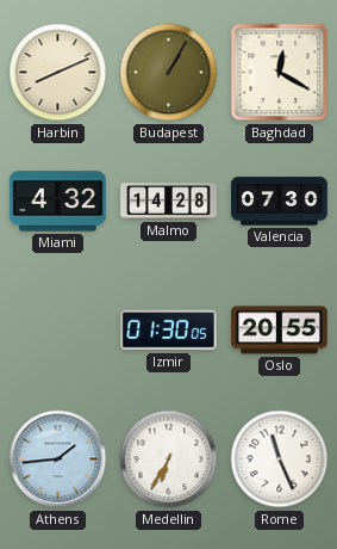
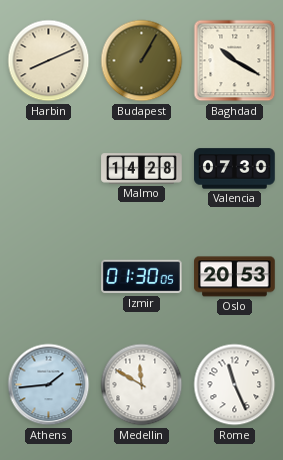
Baghdad: 12:20 -> 10:20 (235, 61)
Miami: 4:32 -> none (58, 202)
Oslo: 20:55 -> 20:53 (235, 277)
Medellin: 6:35 -> 11:50 (142, 385)
